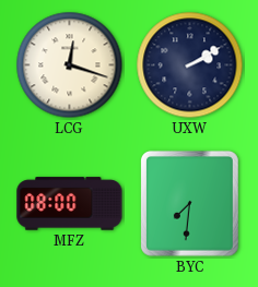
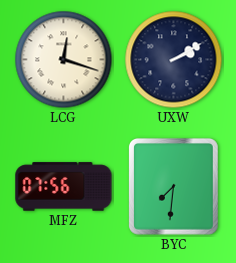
MFZ: 08:00 -> 07:56 (64, 187)
